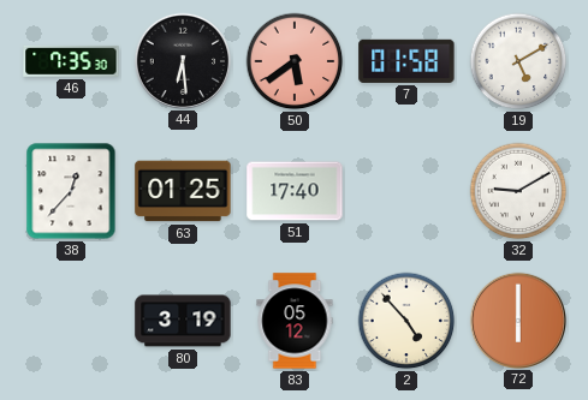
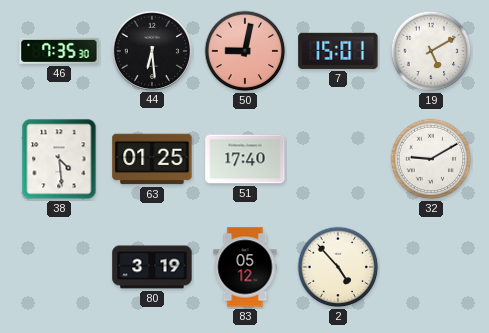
50: 5:39 -> 9:02 (245, 51)
7: 01:58 -> 15:01 (338, 51)
38: 12:37 -> 4:29 (59, 159)
72: 6:00 -> none (517, 320)
